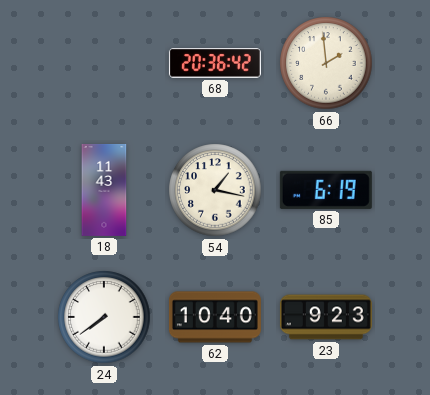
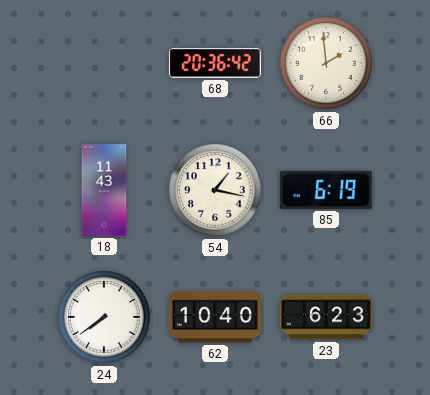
23: 9:23 -> 6:23 (326, 317)
